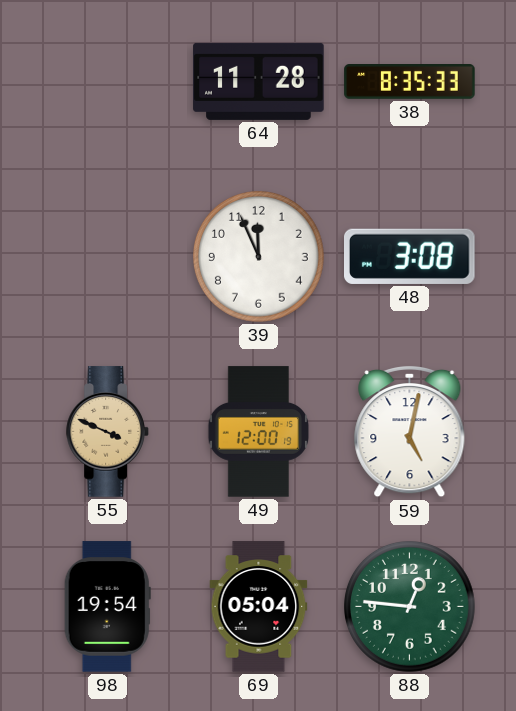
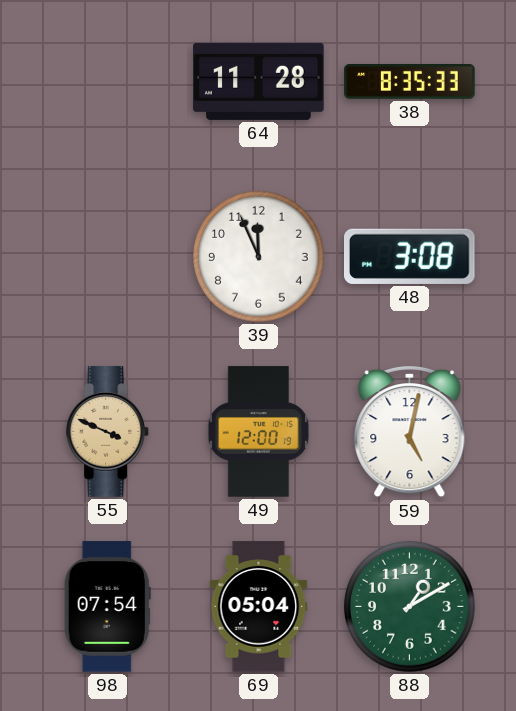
98: 19:54 -> 07:54 (107, 607)
88: 12:46 -> 1:10 (410, 607)
